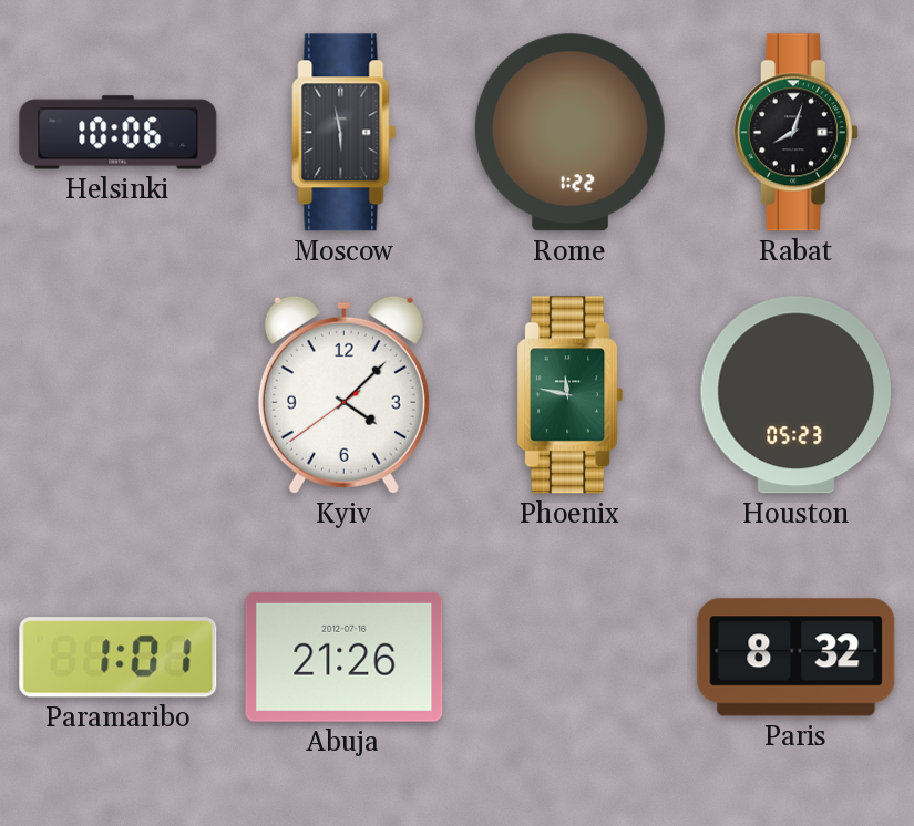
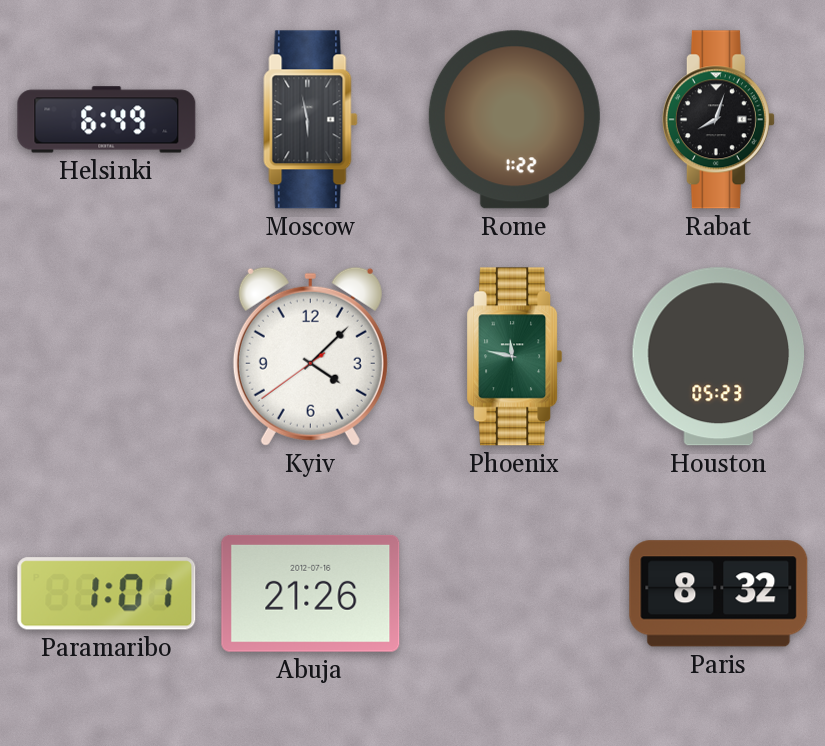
Helsinki: 10:06 -> 6:49 (107, 120)
